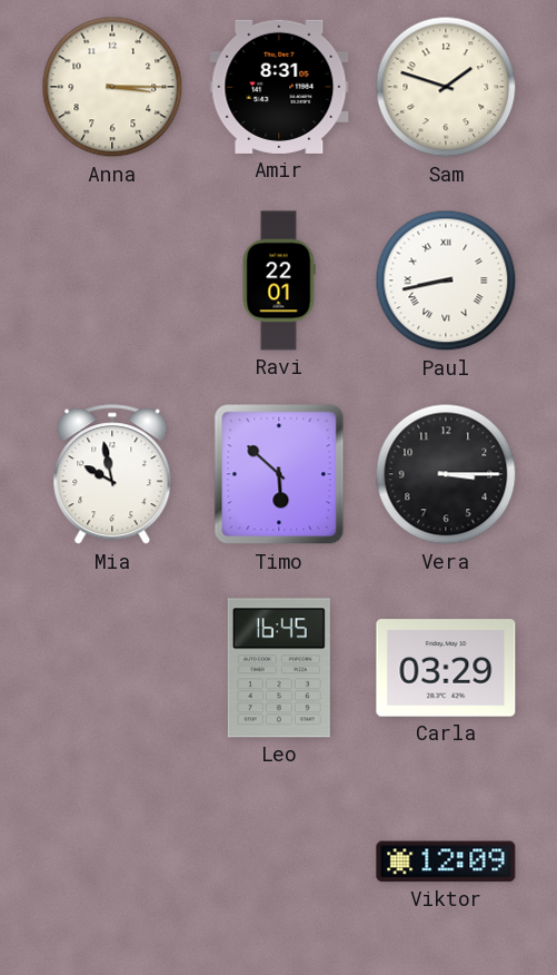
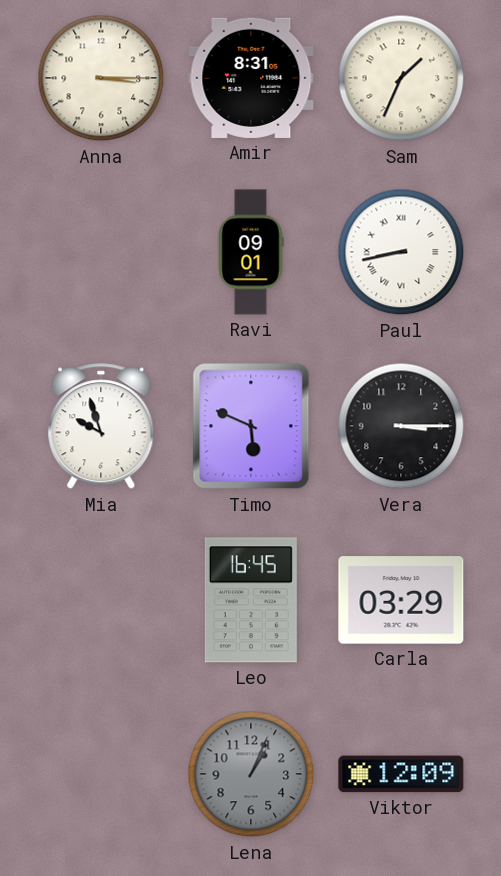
Sam: 1:48 -> 1:34 (401, 78)
Ravi: 22:01 -> 09:01 (251, 252)
Mia: 9:58 -> 9:57 (101, 427)
Timo: 5:52 -> 5:49 (251, 426)
Lena: none -> 1:04 (251, 774)
